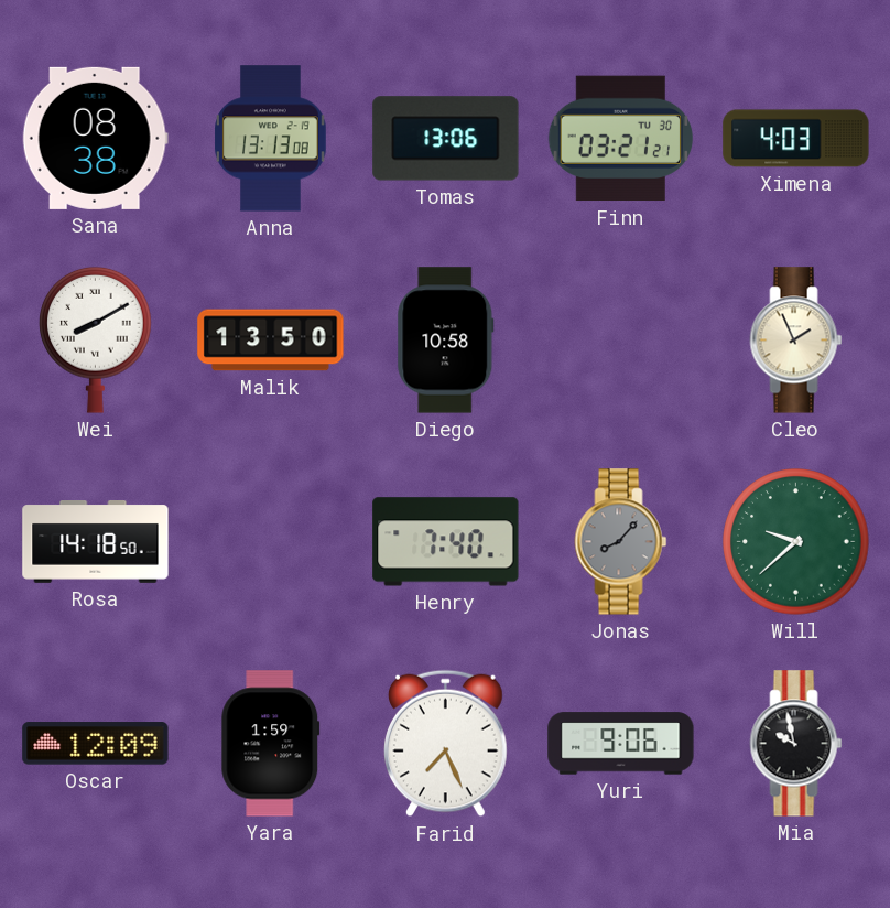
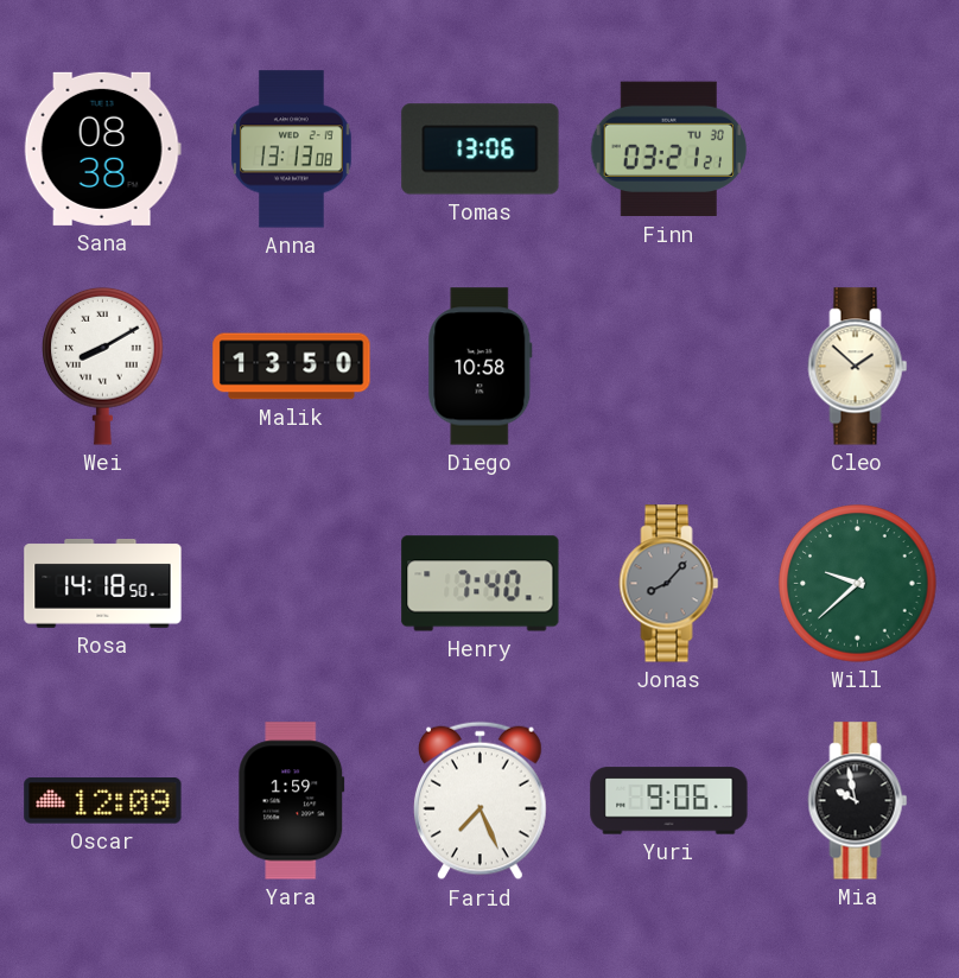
Ximena: 4:03 -> none (796, 139)
Cleo: 1:56 -> 1:52 (858, 367)
